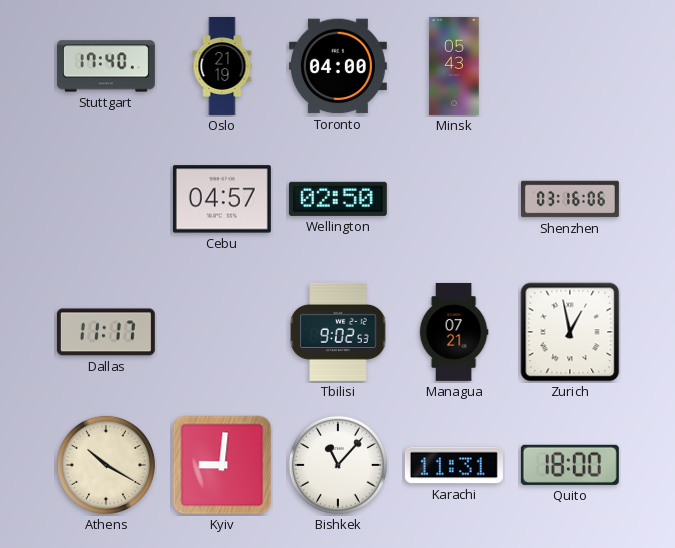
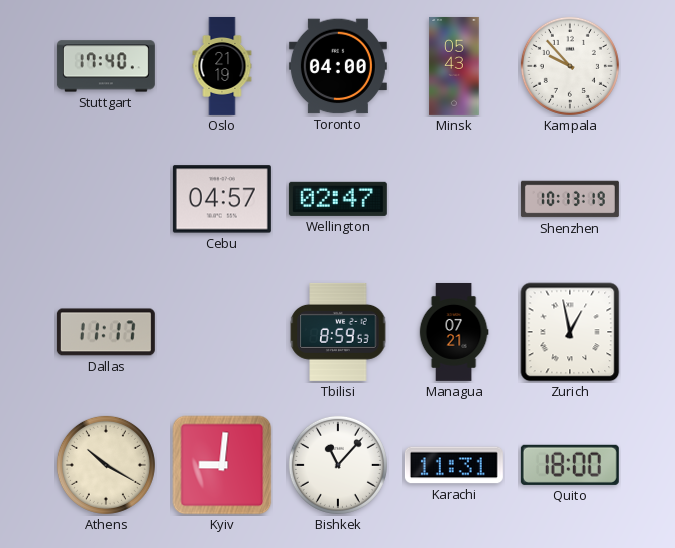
Kampala: none -> 9:53 (570, 66)
Wellington: 02:50 -> 02:47 (338, 199)
Shenzhen: 03:16 -> 10:13 (570, 199)
Tbilisi: 9:02 -> 8:59 (338, 332)
